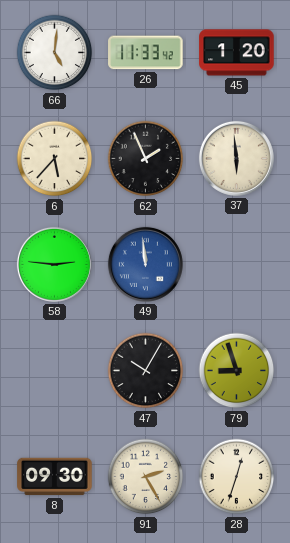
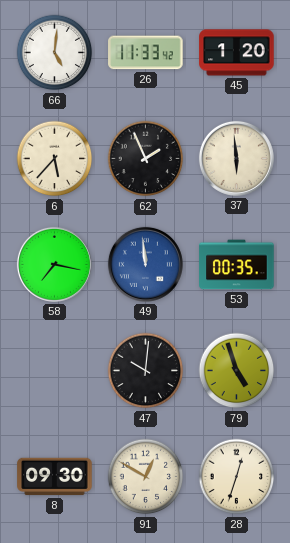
58: 2:46 -> 7:17 (54, 264)
53: none -> 00:35 (237, 265)
47: 10:05 -> 10:01 (146, 371)
79: 8:57 -> 4:57 (237, 371)
91: 2:25 -> 12:50 (146, 477)
